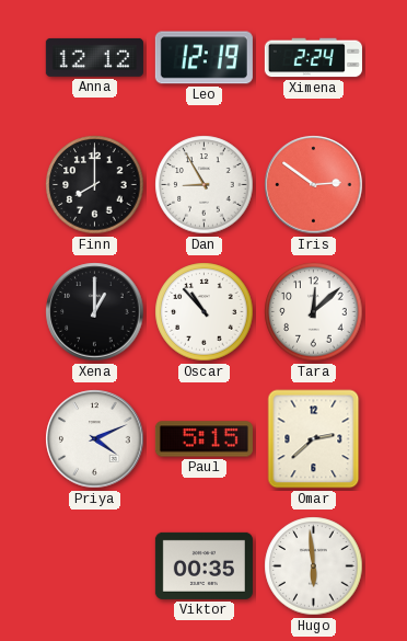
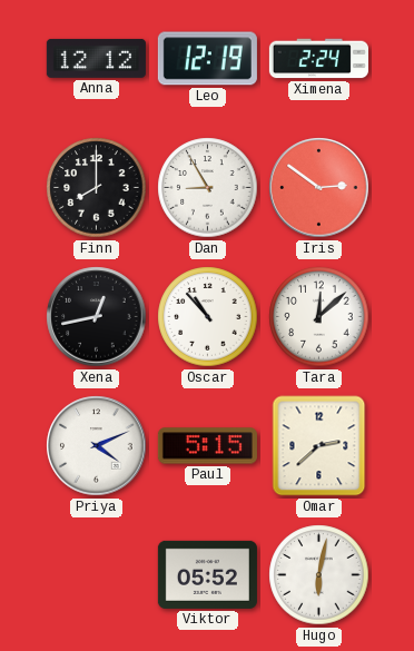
Xena: 1:00 -> 12:43 (97, 317)
Viktor: 00:35 -> 05:52 (207, 574)
Hugo: 5:59 -> 6:02 (319, 575)
